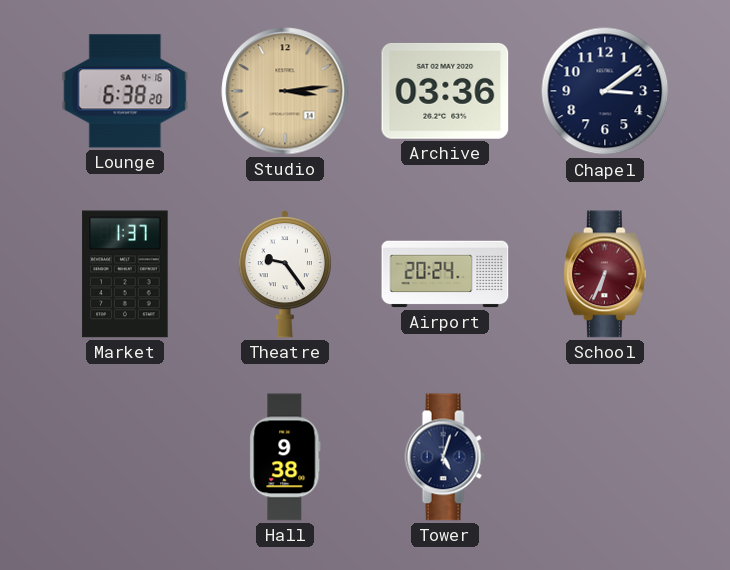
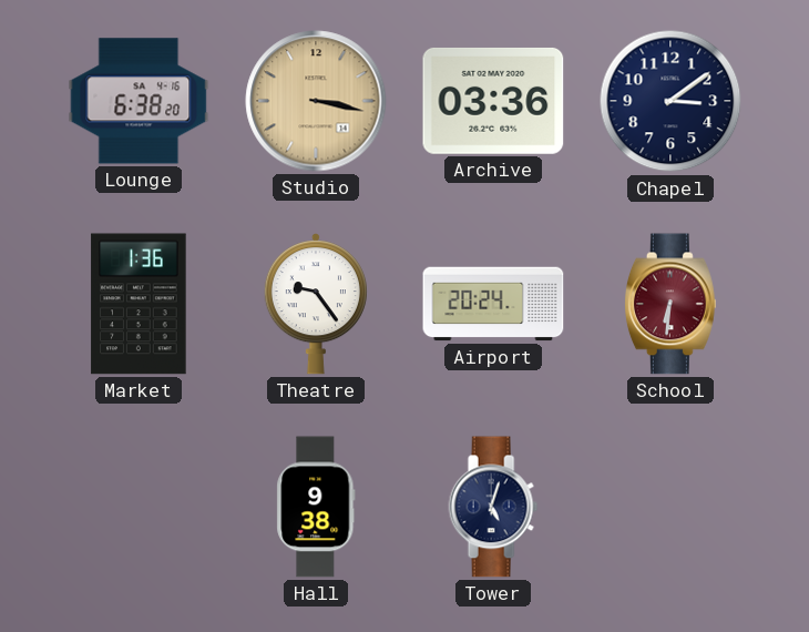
Studio: 3:14 -> 3:17 (316, 101)
Market: 1:37 -> 1:36 (139, 304)
School: 6:34 -> 6:31 (670, 304)
